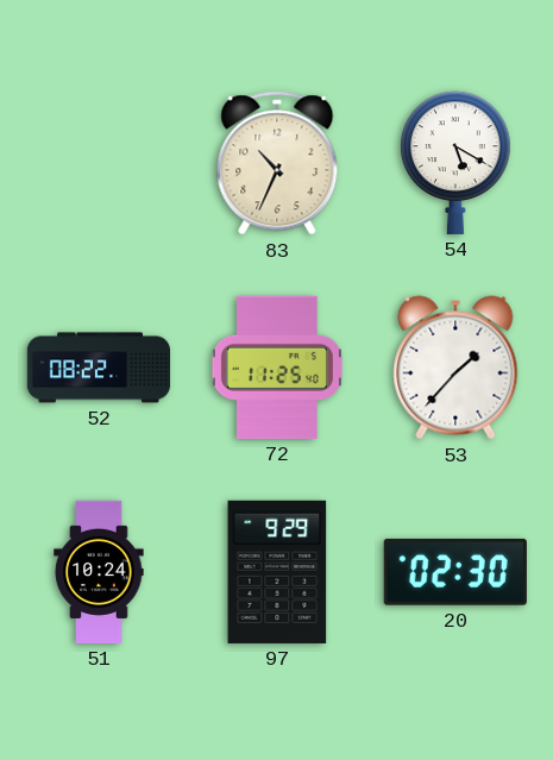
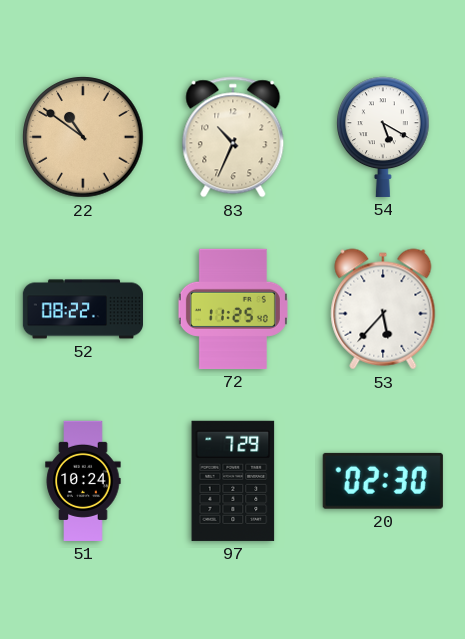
22: none -> 10:51 (83, 137)
53: 1:37 -> 5:37 (383, 309)
97: 9:29 -> 7:29 (233, 481)
